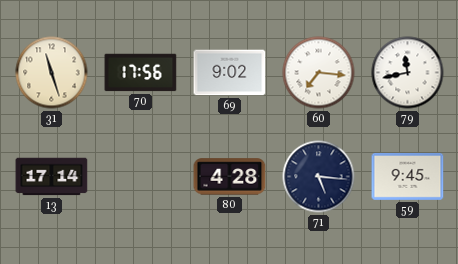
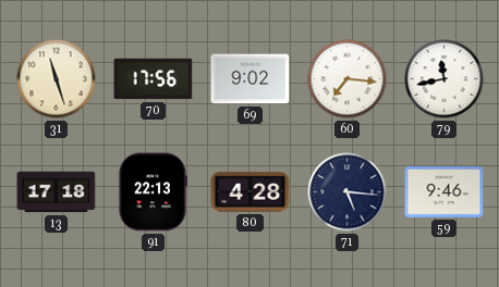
13: 17:14 -> 17:18 (57, 192)
91: none -> 22:13 (153, 192)
59: 9:45 -> 9:46 (445, 192)
